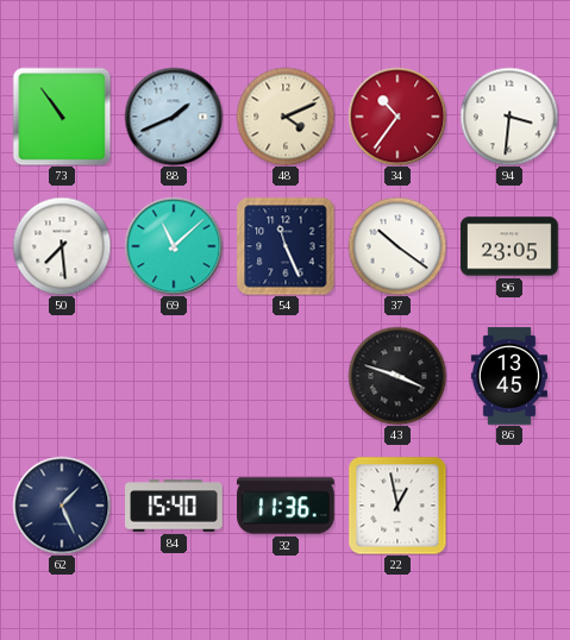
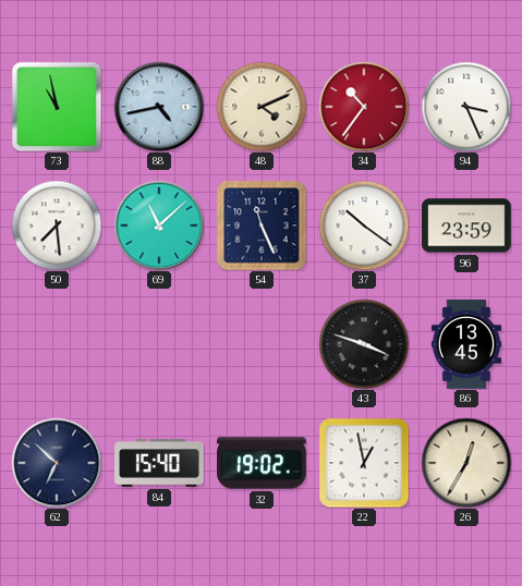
73: 10:54 -> 10:58 (57, 107)
88: 1:41 -> 4:43 (159, 107)
94: 3:31 -> 3:26 (466, 107)
96: 23:05 -> 23:59 (466, 225)
62: 1:26 -> 6:52 (57, 463)
32: 11:36 -> 19:02 (262, 463)
26: none -> 12:35 (466, 463)
